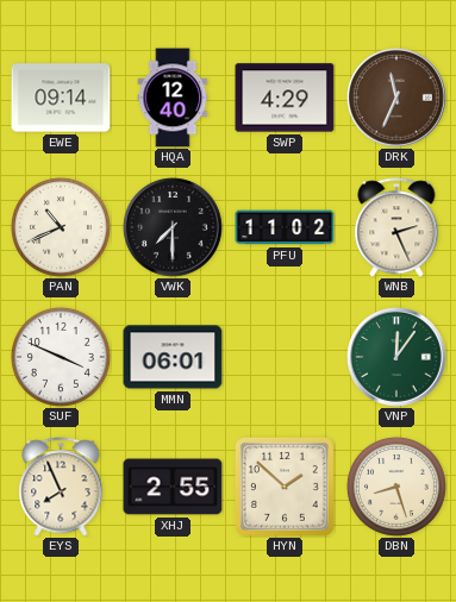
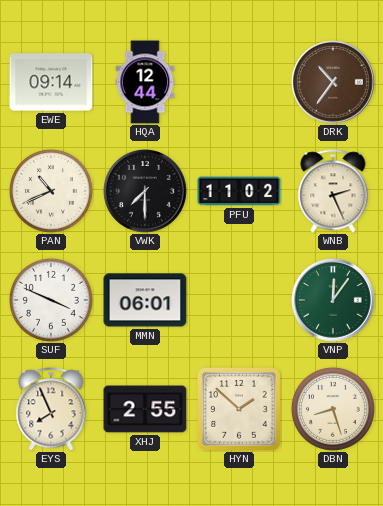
HQA: 12:40 -> 12:44 (145, 82)
SWP: 4:29 -> none (285, 98)
DRK: 11:34 -> 10:36 (333, 82)
